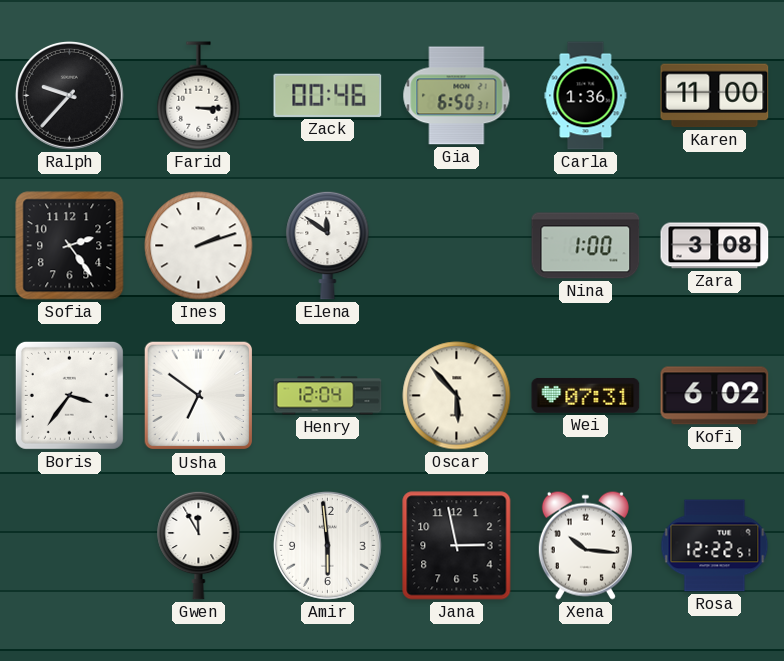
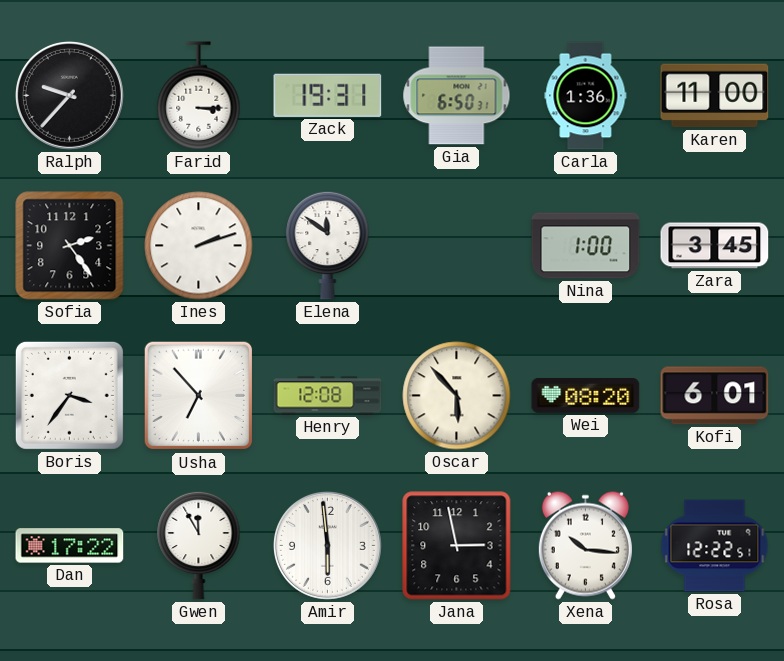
Zack: 00:46 -> 19:31 (328, 95)
Zara: 3:08 -> 3:45 (715, 246)
Usha: 6:51 -> 6:53 (199, 396)
Henry: 12:04 -> 12:08 (328, 396)
Wei: 07:31 -> 08:20 (586, 395)
Kofi: 6:02 -> 6:01 (715, 396)
Dan: none -> 17:22 (70, 546)
